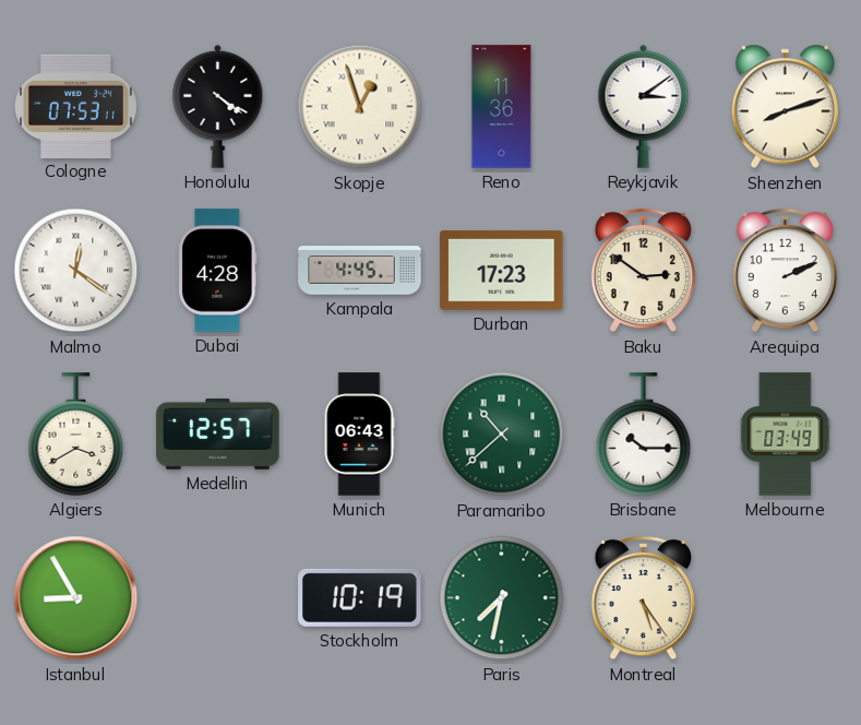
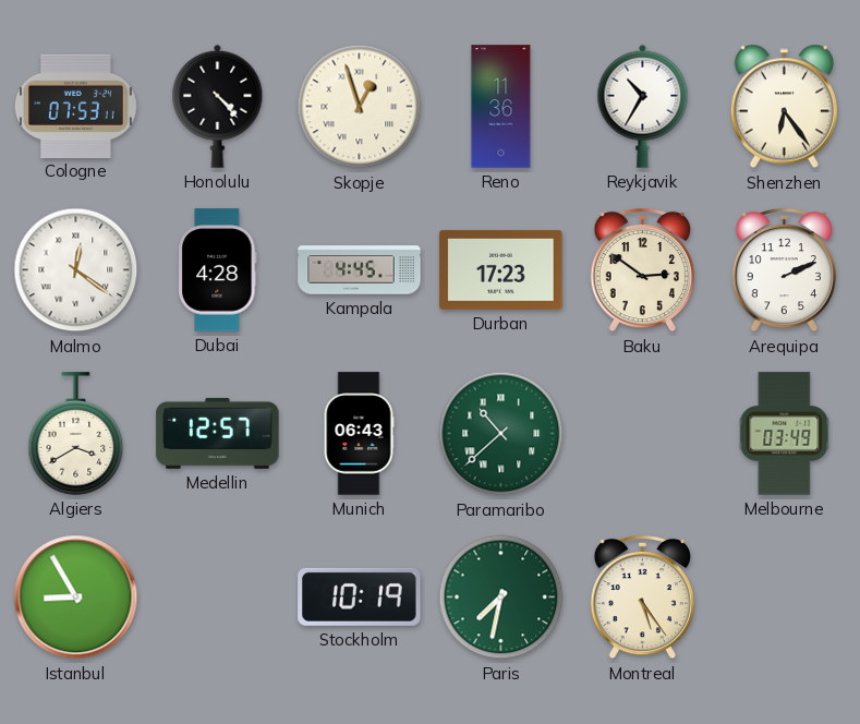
Honolulu: 4:21 -> 4:23 (218, 106)
Reykjavik: 3:09 -> 10:35 (643, 106)
Shenzhen: 8:12 -> 6:24 (784, 107)
Brisbane: 10:15 -> none (644, 435)
